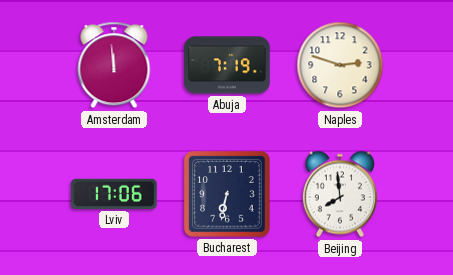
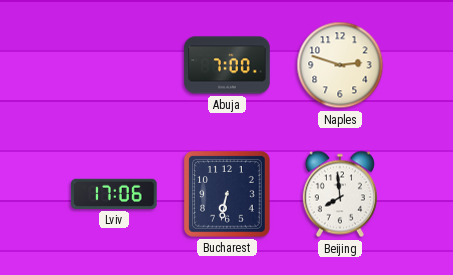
Amsterdam: 11:59 -> none (114, 65)
Abuja: 7:19 -> 7:00 (227, 65)
